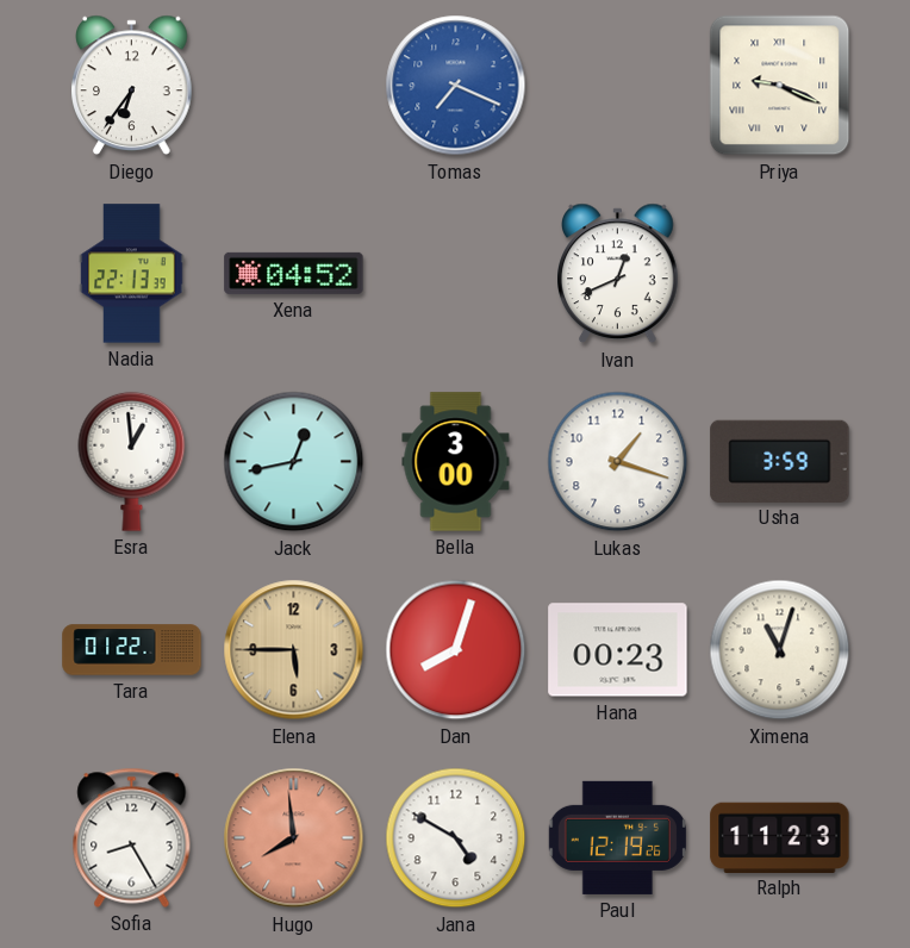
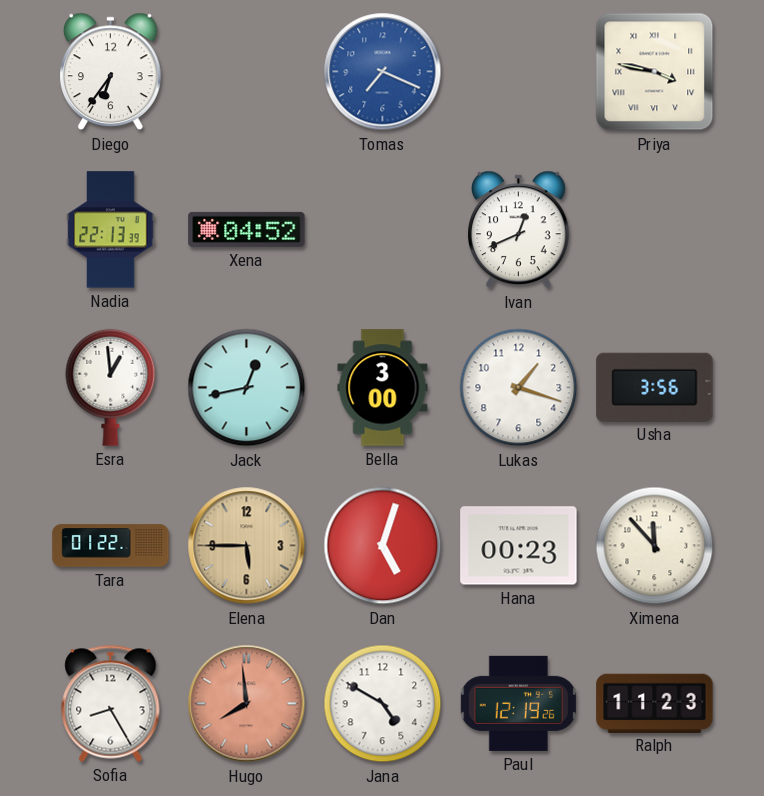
Priya: 9:19 -> 3:47 (655, 72)
Usha: 3:59 -> 3:56 (655, 387)
Dan: 8:03 -> 5:03 (383, 546)
Ximena: 11:03 -> 11:53 (655, 546)
